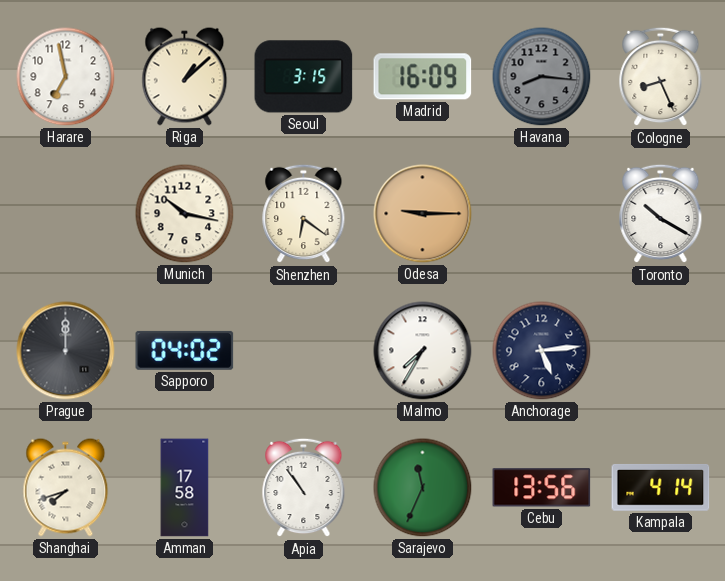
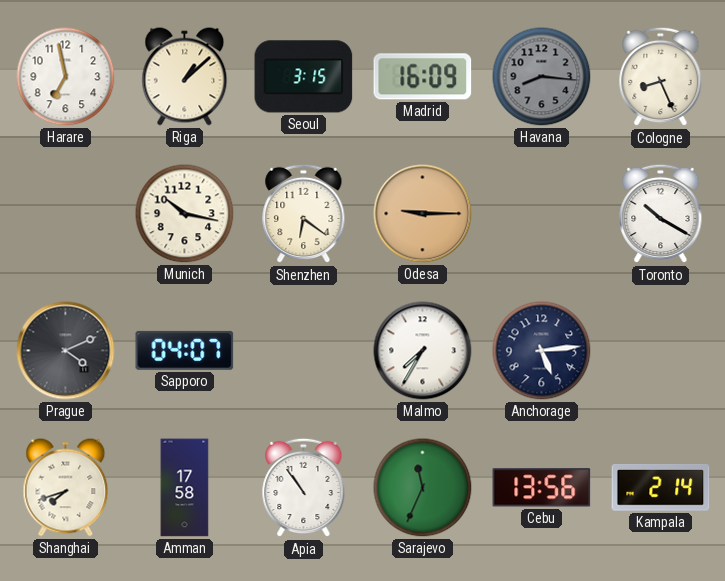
Prague: 12:00 -> 4:11 (66, 351)
Sapporo: 04:02 -> 04:07 (185, 350)
Kampala: 4:14 -> 2:14 (661, 488)
